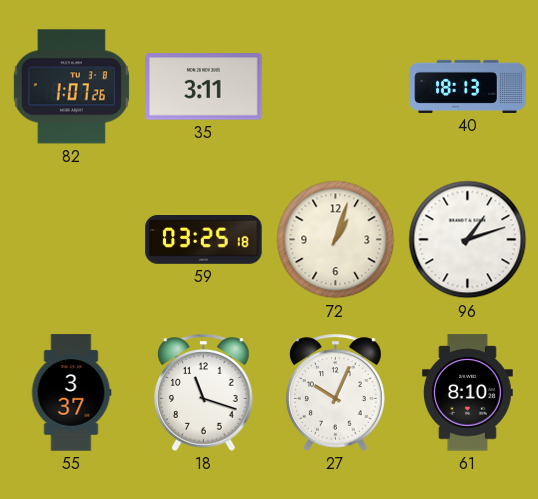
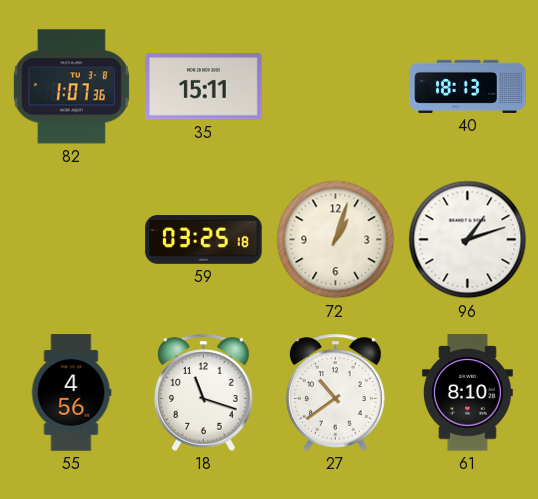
82: 1:07:26 -> 1:07:36 (71, 87)
35: 3:11 -> 15:11 (204, 87)
55: 3:37 -> 4:56 (71, 393)
27: 10:04 -> 10:39 (336, 392)
